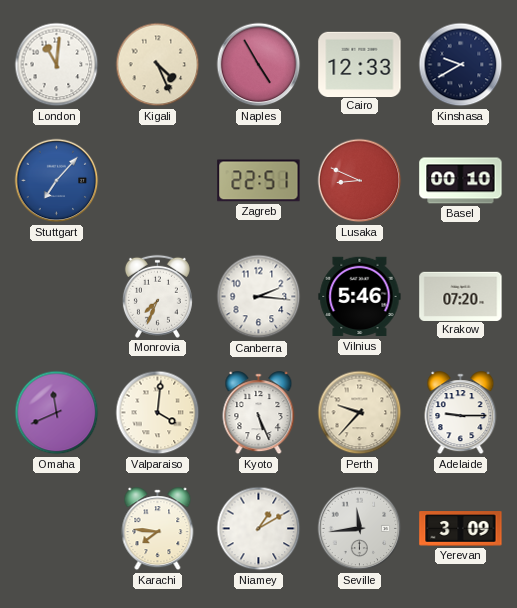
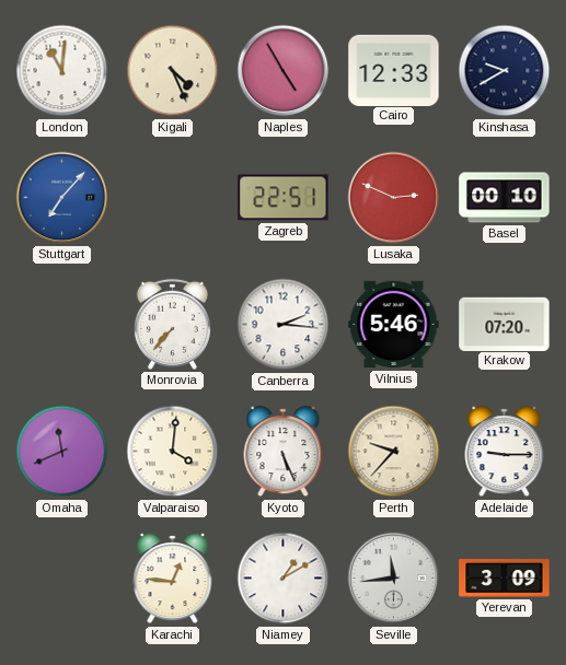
Lusaka: 8:49 -> 2:49 (394, 198)
Monrovia: 7:34 -> 7:37 (172, 324)
Karachi: 7:46 -> 12:46 (173, 579)
